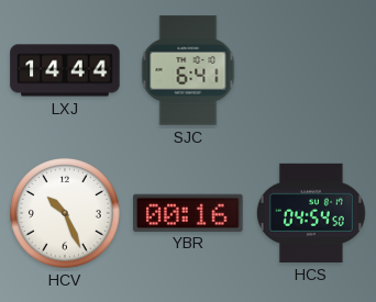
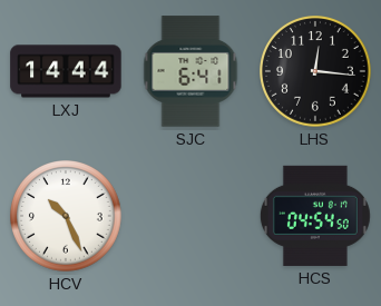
LHS: none -> 12:16 (316, 72)
YBR: 00:16 -> none (188, 212)
